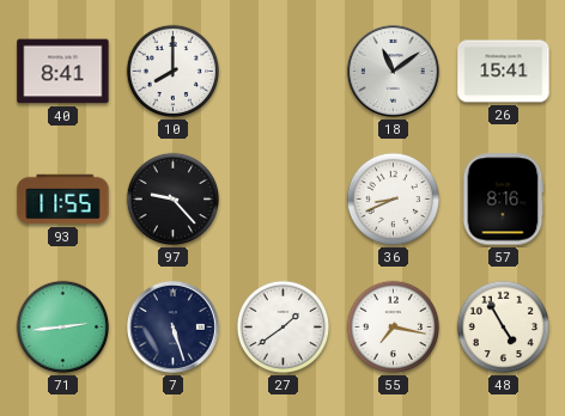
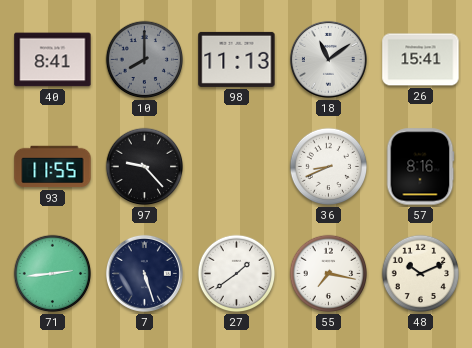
10 dial: white -> grey (145, 60)
98: none -> 11:13 (237, 59)
48: 4:55 -> 10:11 (421, 274)
